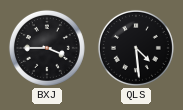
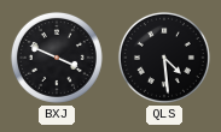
BXJ: 3:45 -> 3:49 (57, 58)
